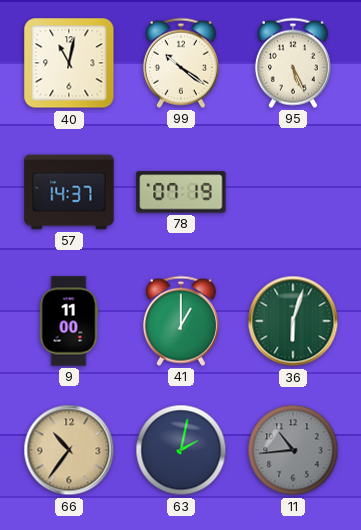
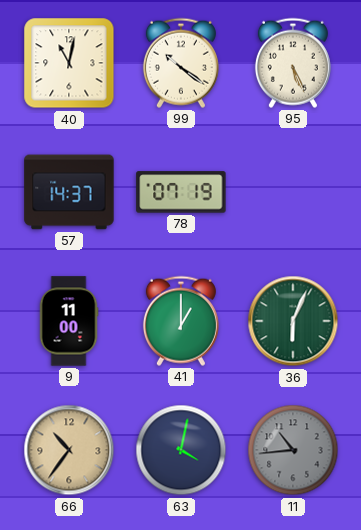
36: 6:03 -> 6:04 (293, 321)
63: 2:02 -> 4:02 (181, 450)
